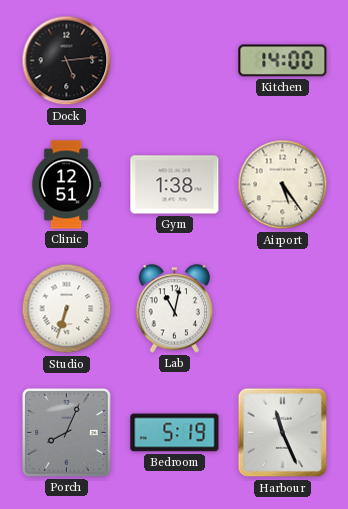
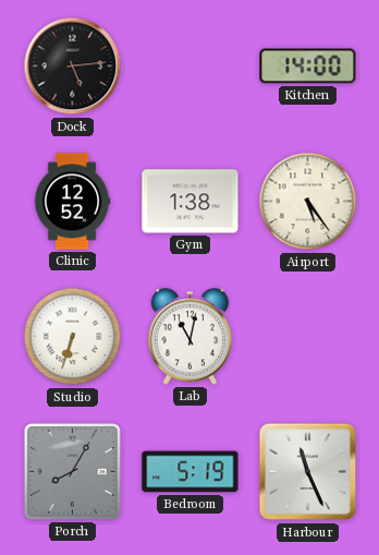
Clinic: 12:51 -> 12:52 (72, 202)
Porch: 8:04 -> 8:05 (73, 472)
